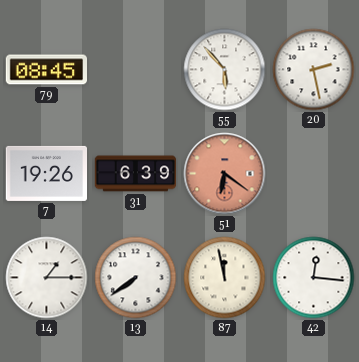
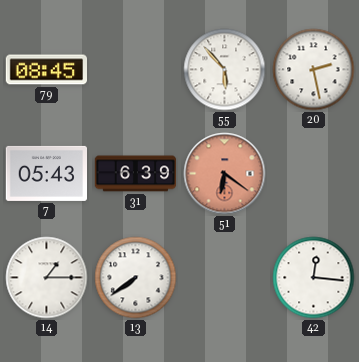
7: 19:26 -> 05:43 (46, 173)
87: 11:58 -> none (225, 278)
